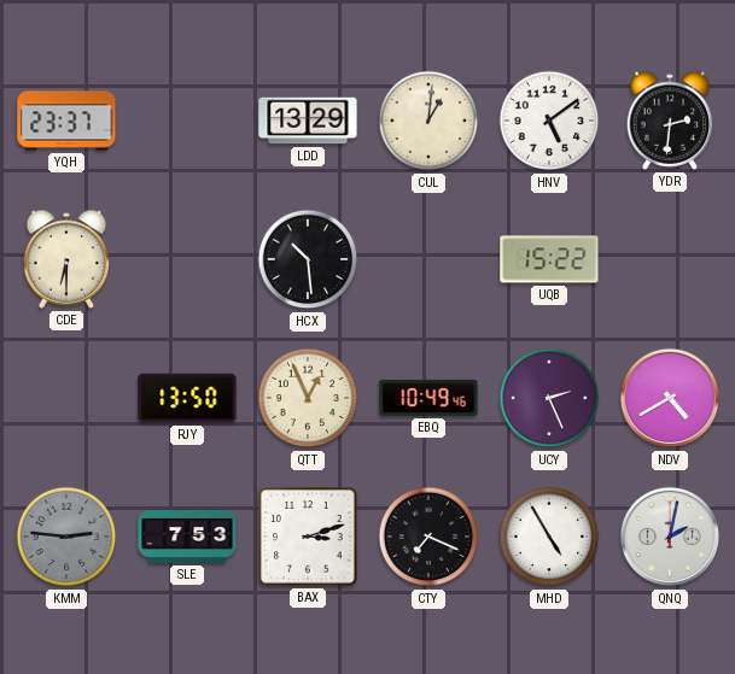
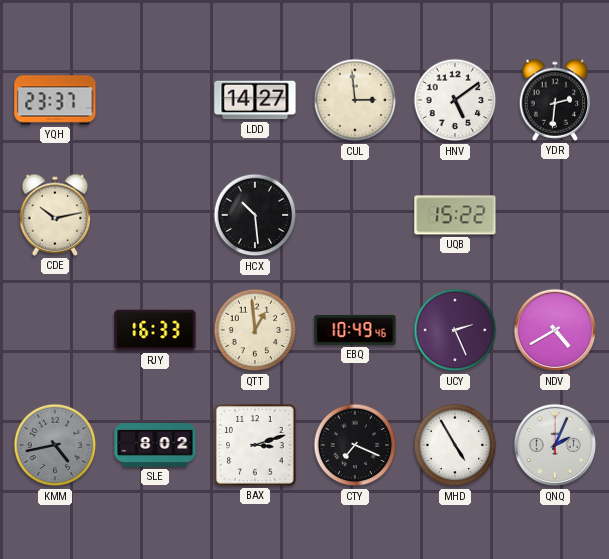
LDD: 13:29 -> 14:27 (255, 100)
CUL: 1:01 -> 2:59 (355, 100)
CDE: 6:30 -> 10:13 (55, 215)
RJY: 13:50 -> 16:33 (155, 330)
QTT: 12:56 -> 12:59 (255, 330)
KMM: 2:46 -> 4:43 (55, 445)
SLE: 7:53 -> 8:02 (155, 446)
QNQ: 2:02 -> 2:04 (555, 445)
